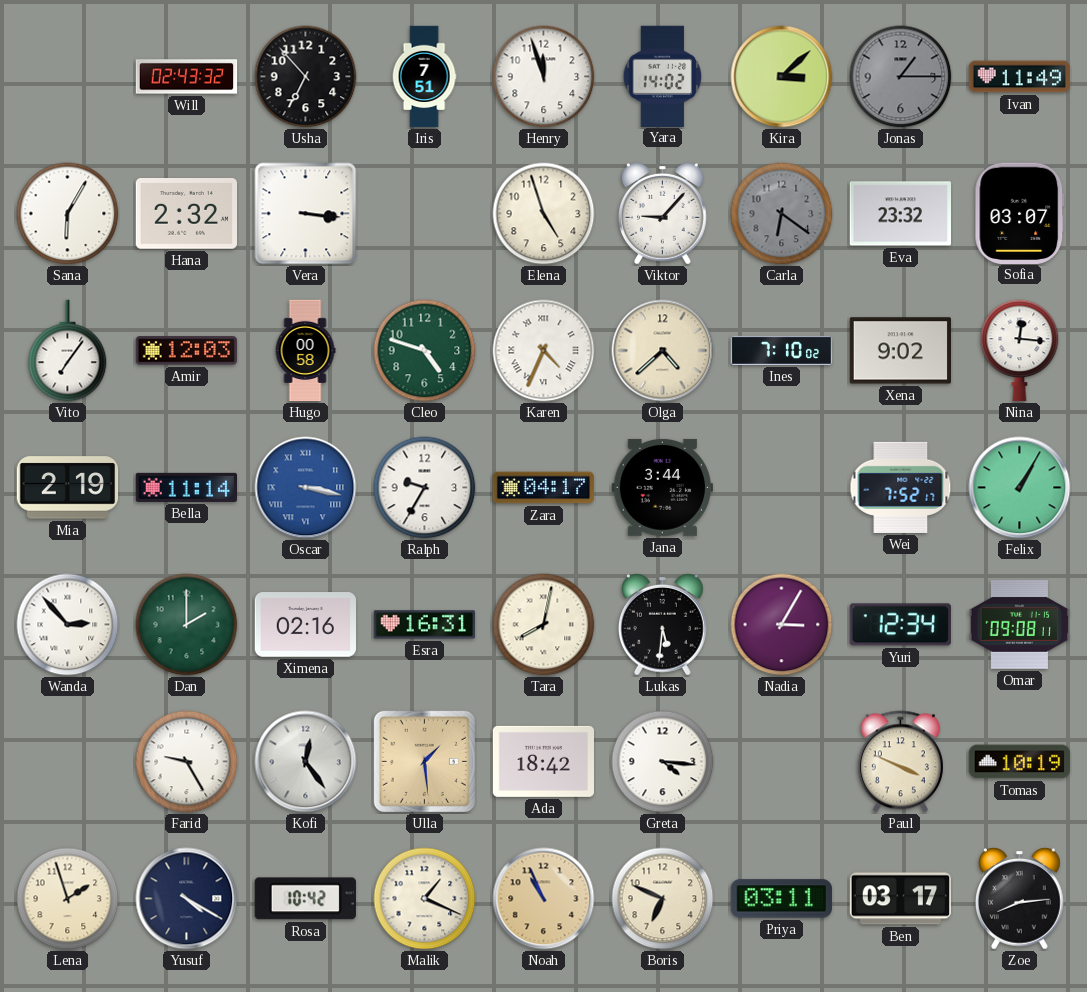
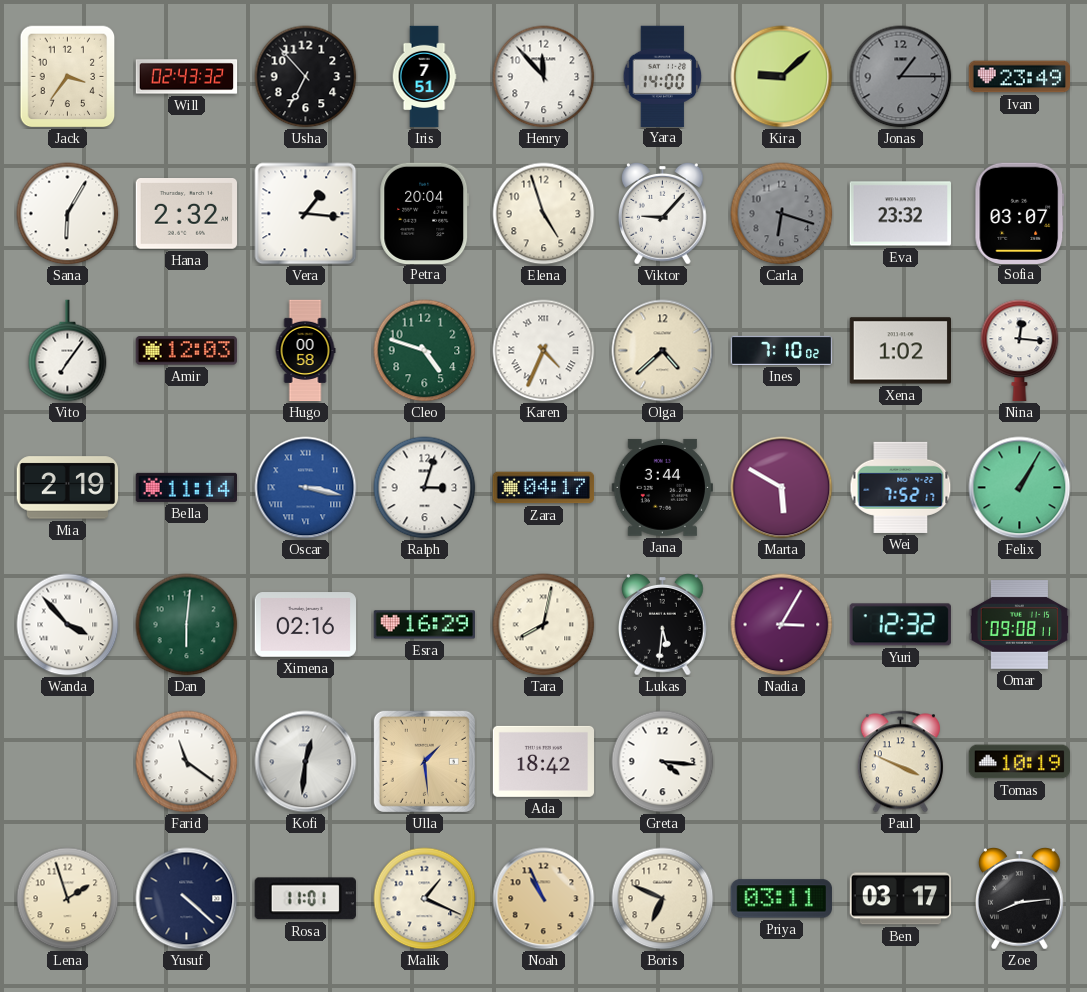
Jack: none -> 3:36 (68, 77)
Henry: 11:57 -> 11:53 (544, 77)
Yara: 14:02 -> 14:00 (663, 76)
Kira: 3:08 -> 9:08 (782, 77)
Ivan: 11:49 -> 23:49 (1020, 77)
Vera: 3:16 -> 1:16 (306, 214)
Petra: none -> 20:04 (425, 213)
Carla: 6:21 -> 6:18 (782, 214)
Xena: 9:02 -> 1:02 (900, 351)
Ralph: 9:35 -> 3:03 (425, 488)
Marta: none -> 5:50 (782, 488)
Wanda: 2:53 -> 3:53 (68, 625)
Dan: 2:00 -> 6:01 (187, 625)
Esra: 16:31 -> 16:29 (424, 625)
Yuri: 12:34 -> 12:32 (900, 625)
Farid: 9:25 -> 11:21 (187, 762)
Kofi: 12:24 -> 12:31 (306, 762)
Yusuf: 4:20 -> 4:22 (187, 899)
Rosa: 10:42 -> 11:01 (305, 899)
